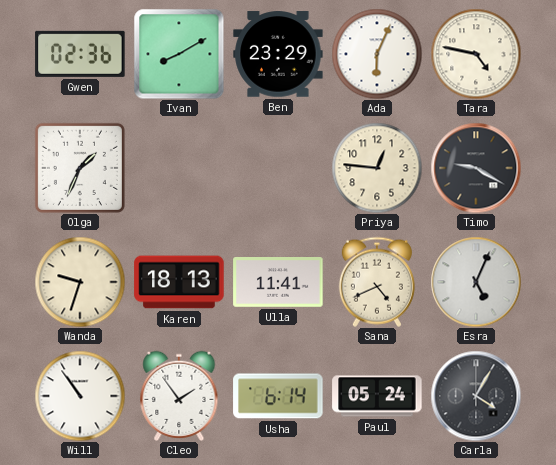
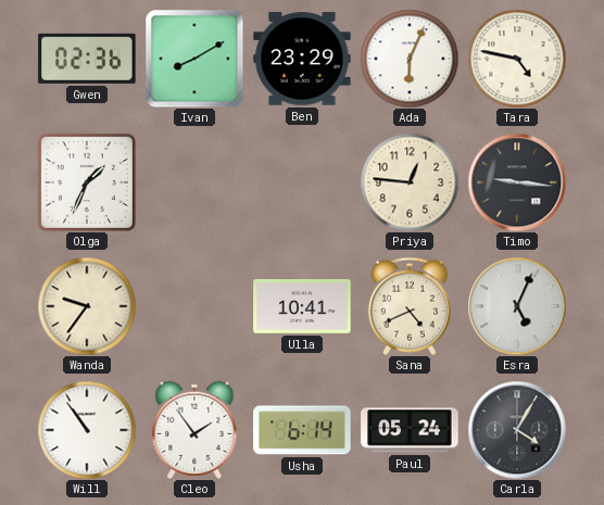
Timo: 9:20 -> 9:16 (517, 182)
Wanda: 9:33 -> 9:36 (87, 306)
Karen: 18:13 -> none (179, 282)
Ulla: 11:41 -> 10:41 (302, 307)
